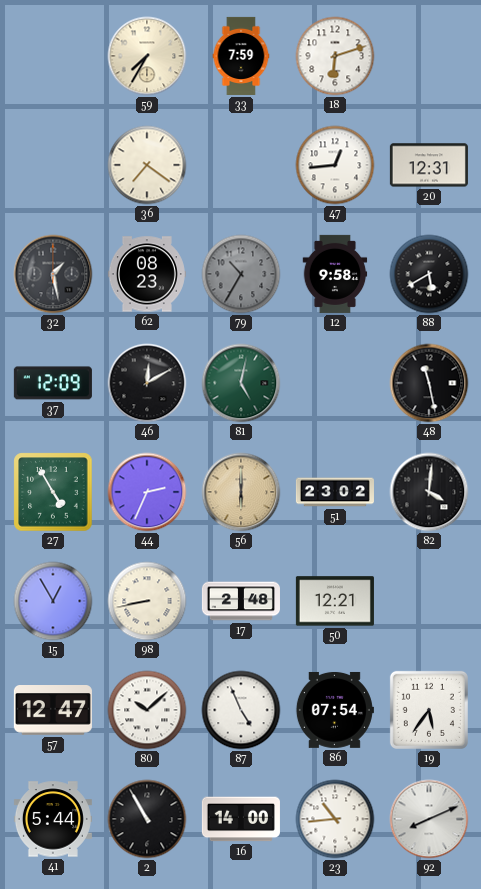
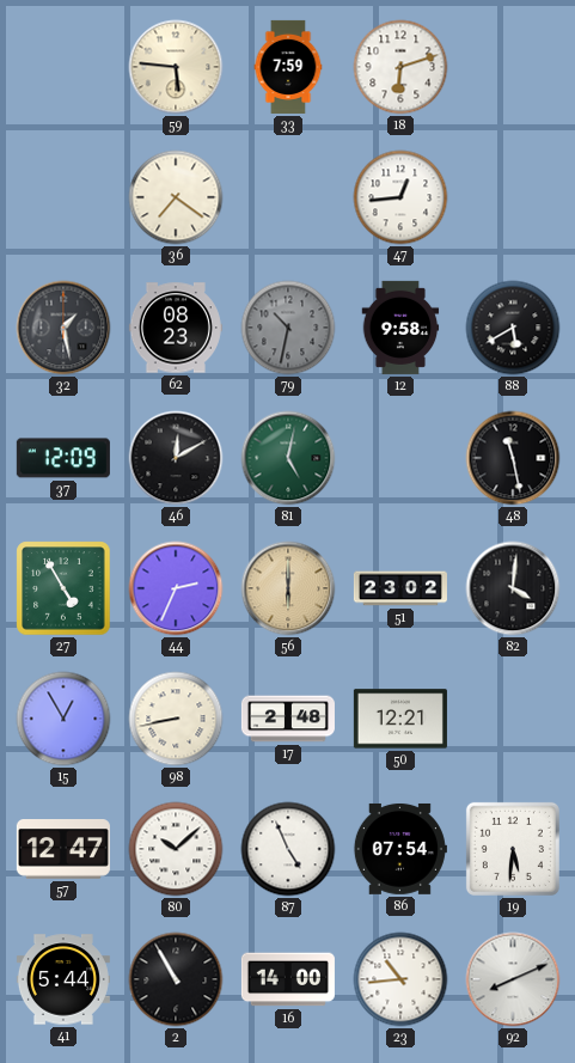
59: 7:35 -> 5:46 (176, 67)
20: 12:31 -> none (429, 165)
79: 10:35 -> 10:32 (288, 328)
19: 5:36 -> 5:31 (513, 849)
